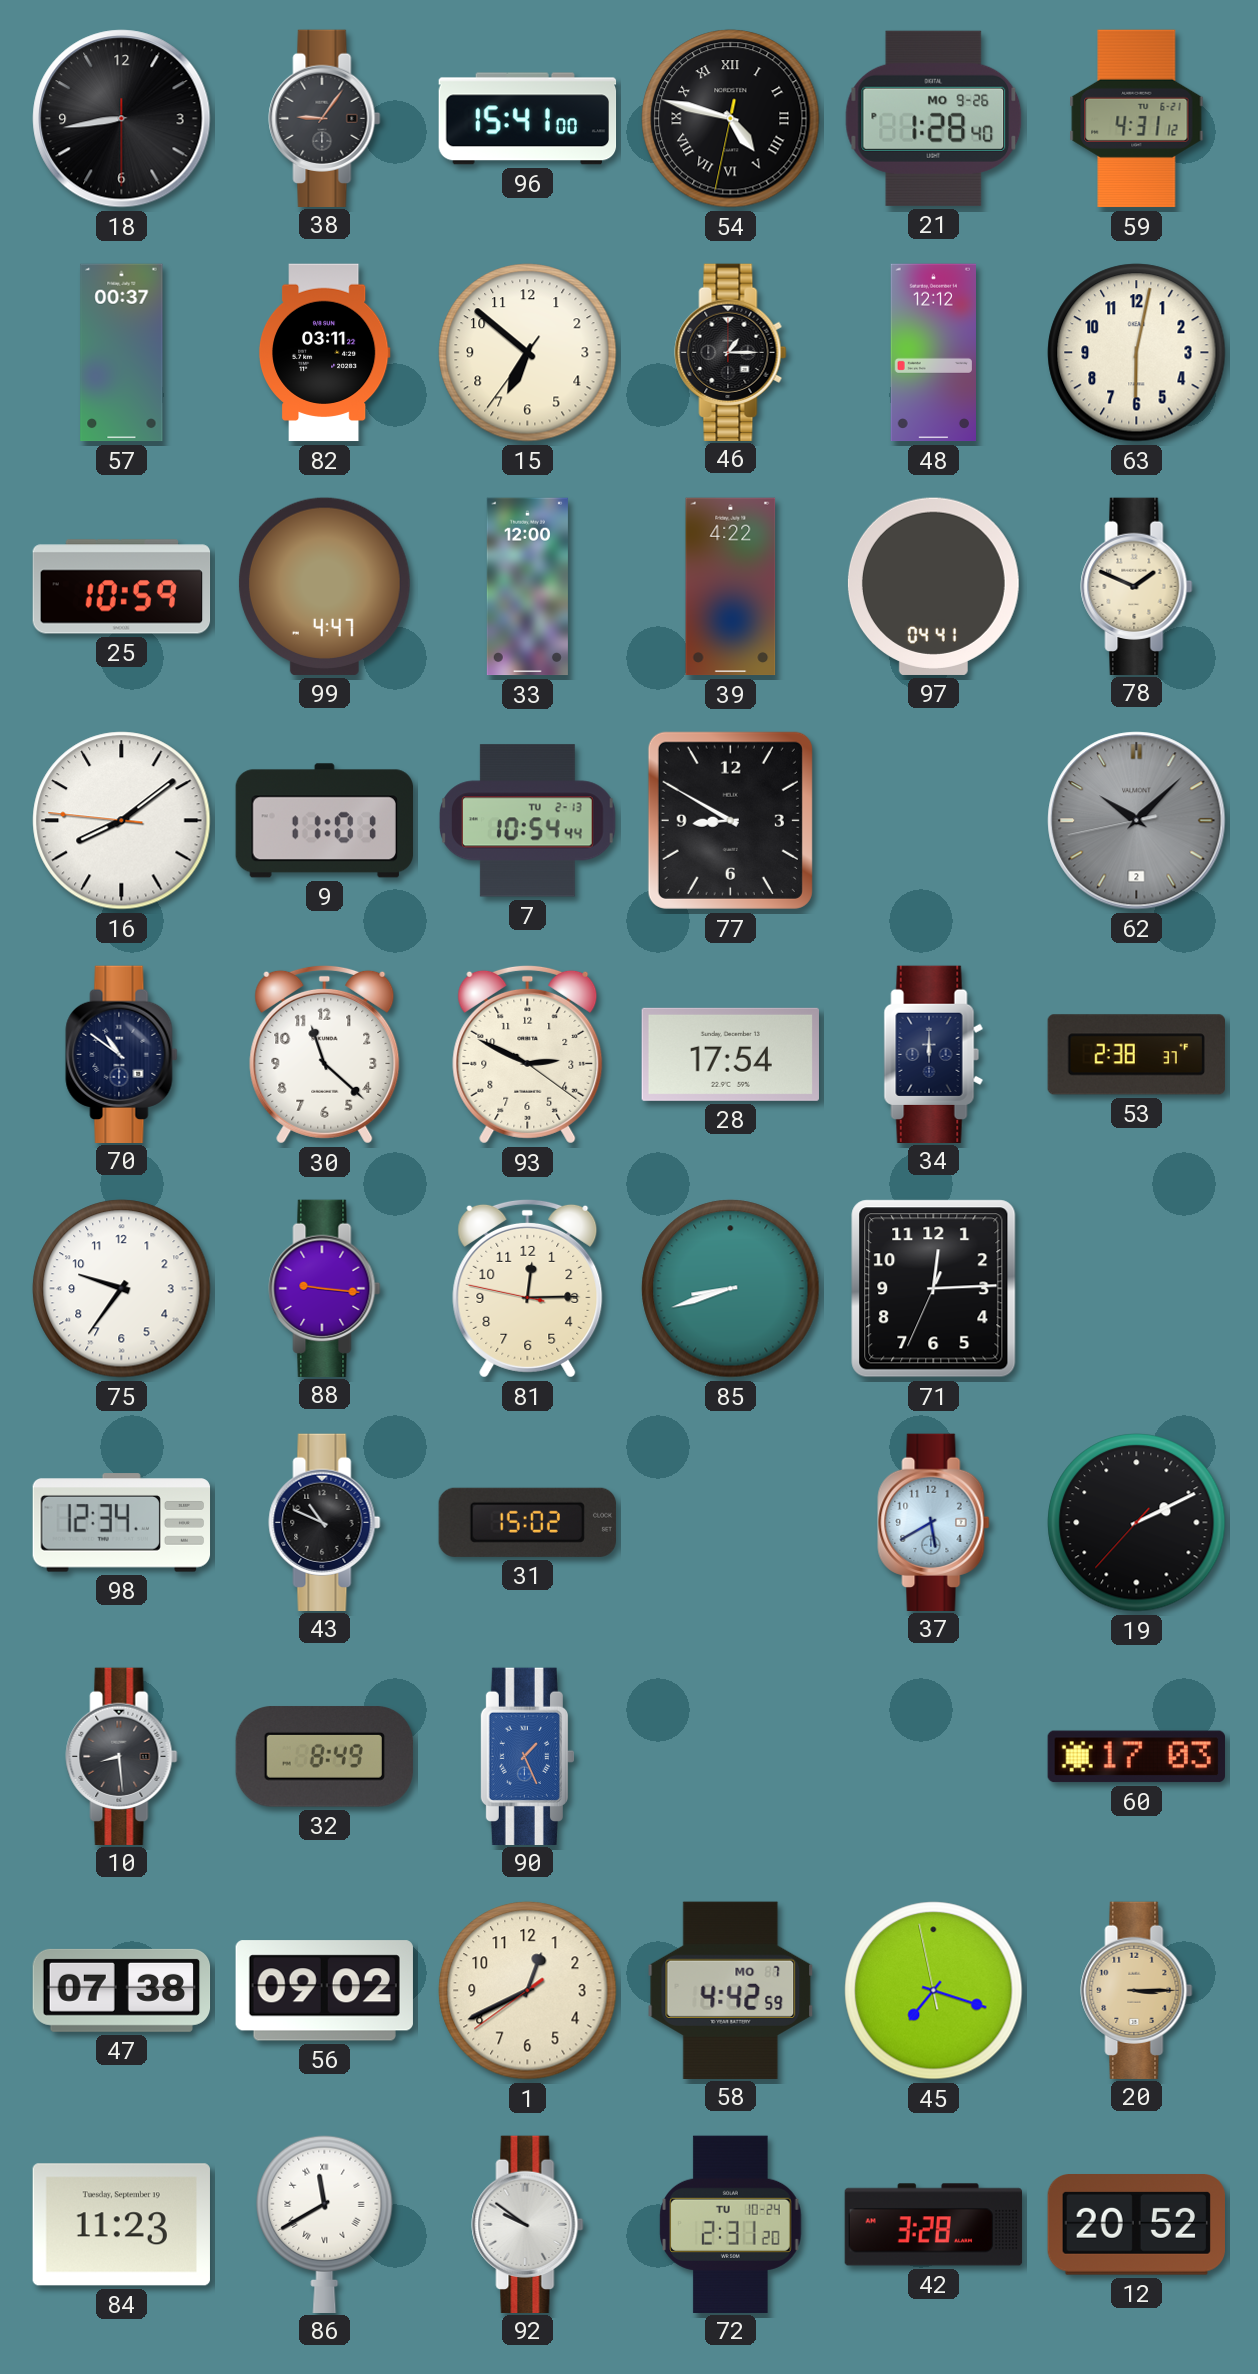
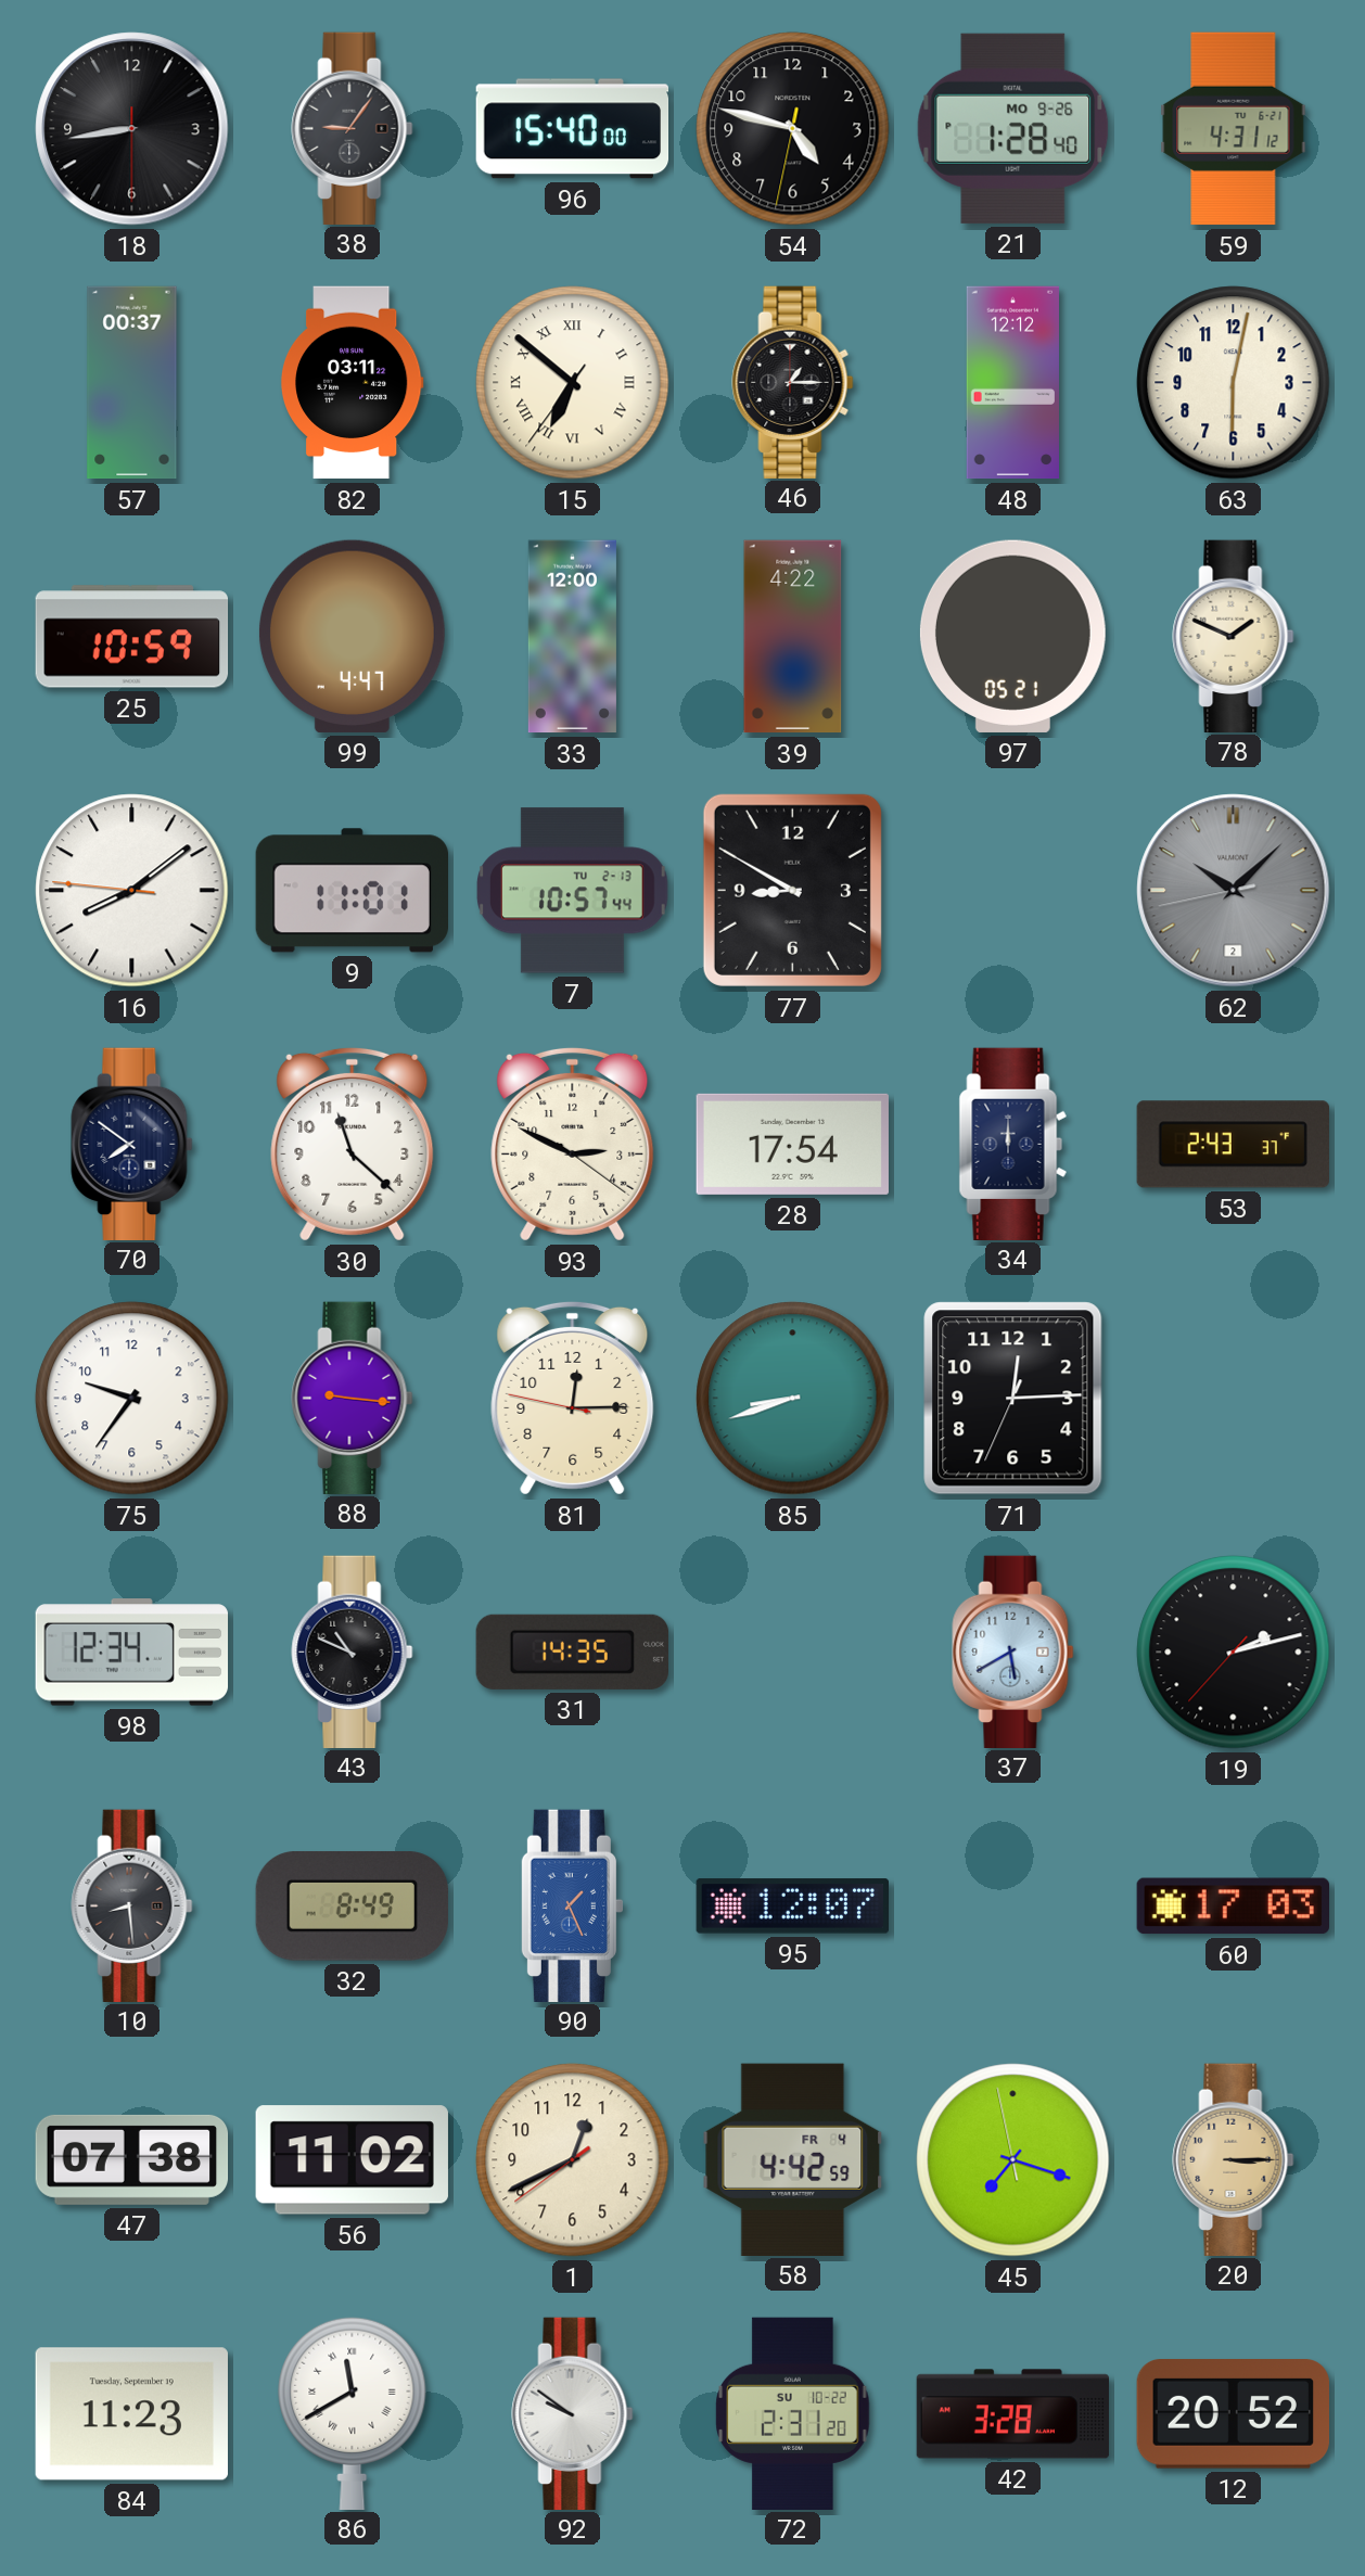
96: 15:41 -> 15:40 (573, 129)
54 numerals: Roman -> Arabic (793, 129)
15 numerals: Arabic -> Roman (573, 383)
97: 04:41 -> 05:21 (1012, 636)
7: 10:54 -> 10:57 (573, 891)
70: 10:51 -> 7:51 (132, 1144)
53: 2:38 -> 2:43 (1233, 1145)
31: 15:02 -> 14:35 (572, 1652)
19: 2:10 -> 2:12 (1234, 1653)
95: none -> 12:07 (792, 1907)
56: 09:02 -> 11:02 (352, 2160)
58 date: MO 7 -> FR 4 (793, 2159)
72 date: TU 10-24 -> SU 10-22 (793, 2413)
